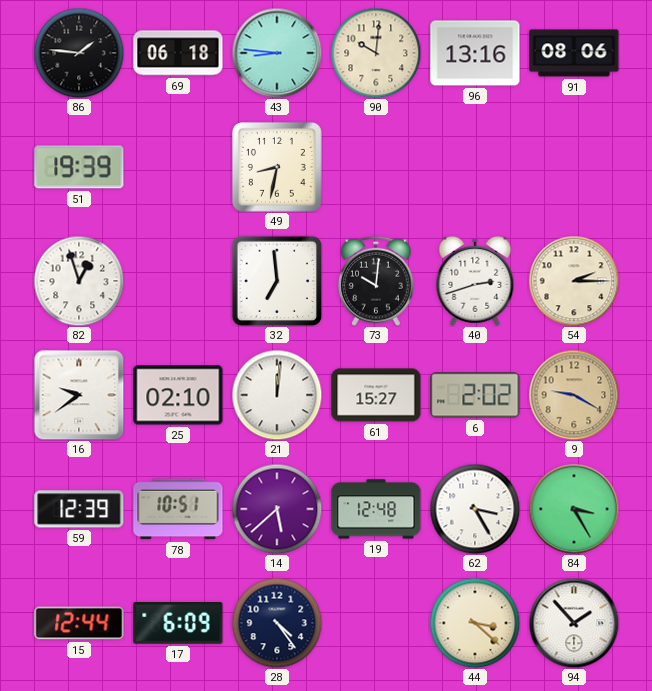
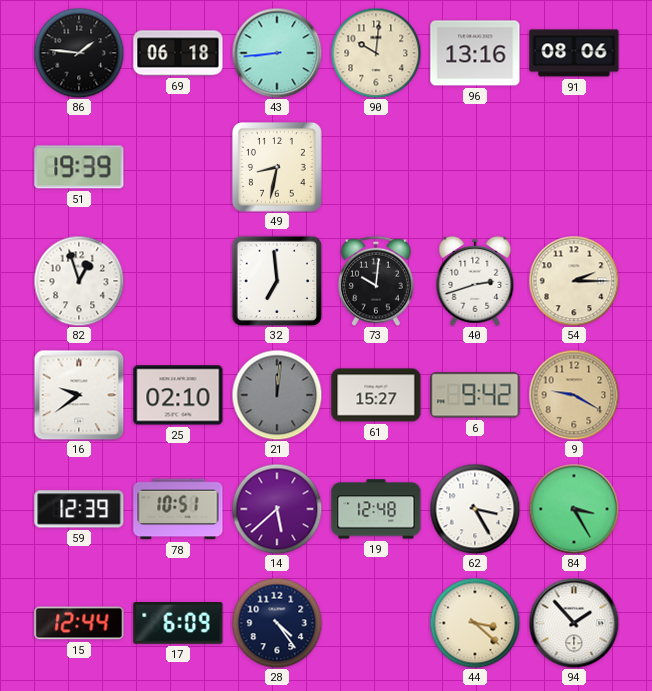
43: 8:46 -> 8:44 (277, 53)
21 dial: white -> grey (277, 395)
6: 2:02 -> 9:42 (475, 395)
